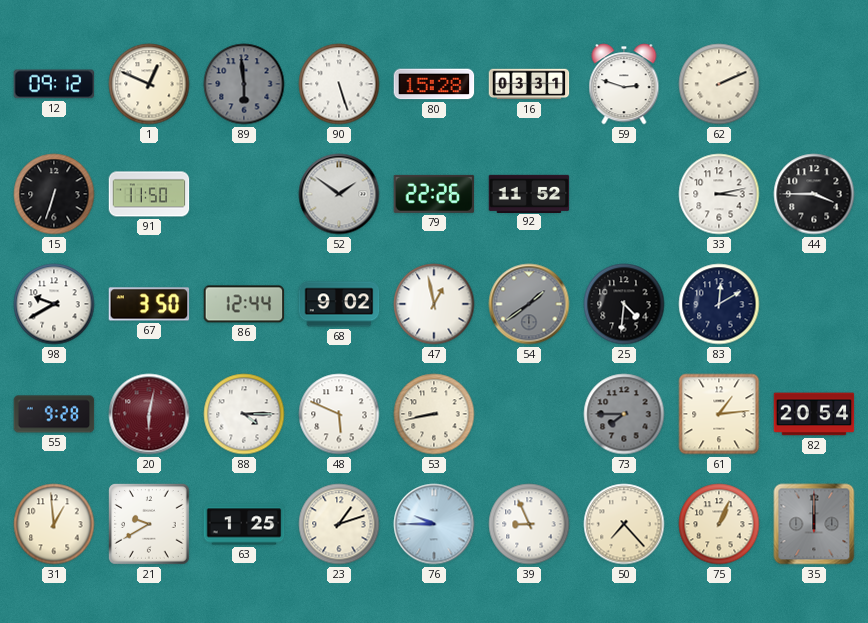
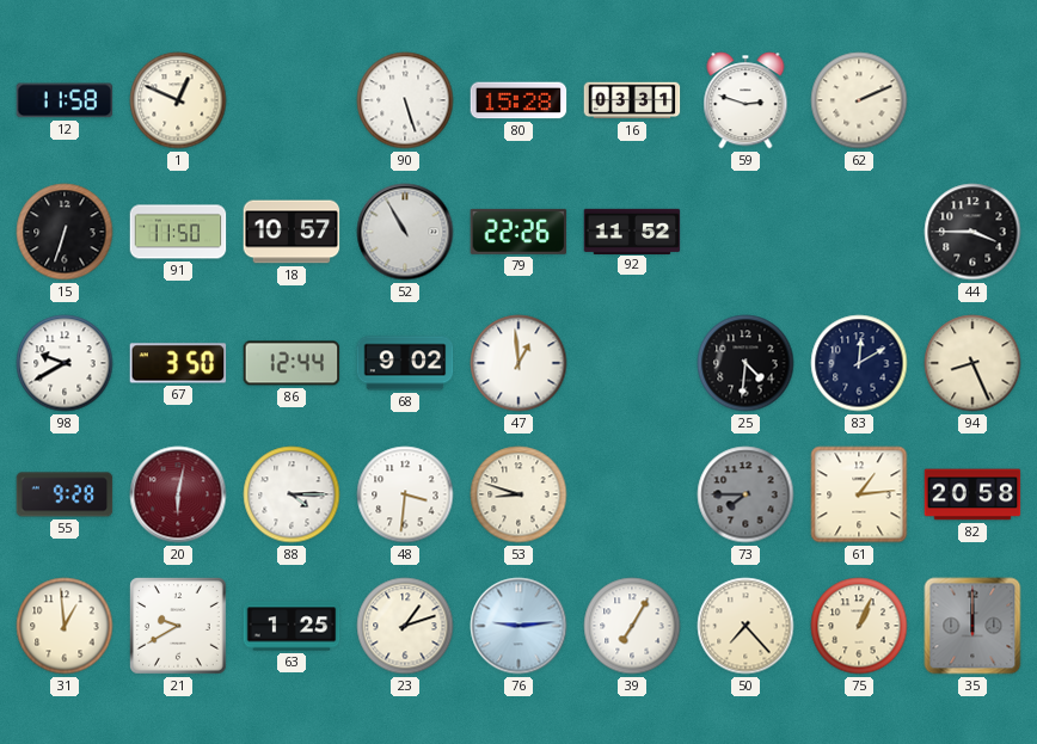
12: 09:12 -> 11:58 (65, 100)
89: 5:59 -> none (244, 84)
18: none -> 10:57 (292, 232)
52: 1:51 -> 10:55 (405, 232)
33: 3:13 -> none (719, 194)
47: 12:58 -> 12:59 (518, 363)
54: 1:39 -> none (529, 304)
94: none -> 8:26 (972, 363)
48: 5:49 -> 3:31 (405, 494)
53: 8:43 -> 8:48 (518, 494)
82: 20:54 -> 20:58 (972, 494)
76: 9:45 -> 9:14 (518, 626)
39: 8:56 -> 7:05 (632, 626)
